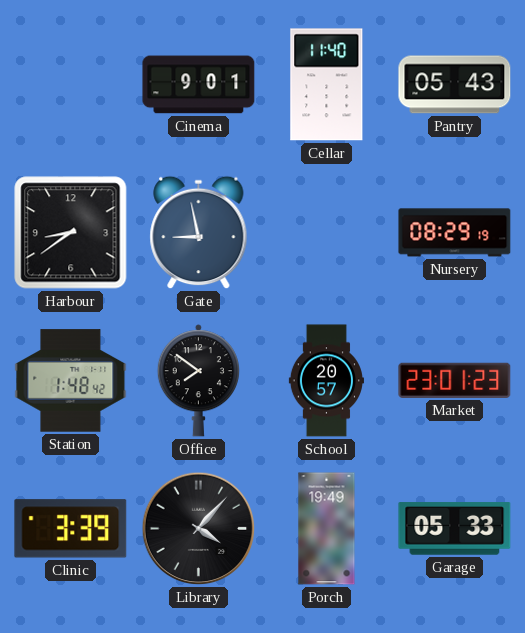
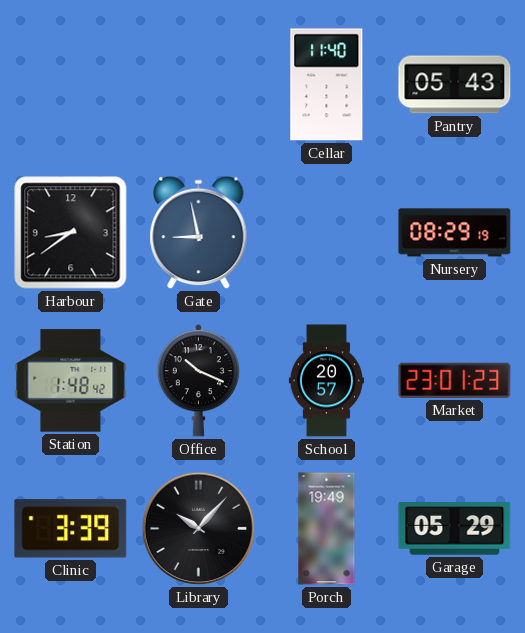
Cinema: 9:01 -> none (199, 85)
Office: 7:51 -> 10:19 (198, 381)
Library: 4:07 -> 10:07 (199, 529)
Garage: 05:33 -> 05:29 (455, 529)
